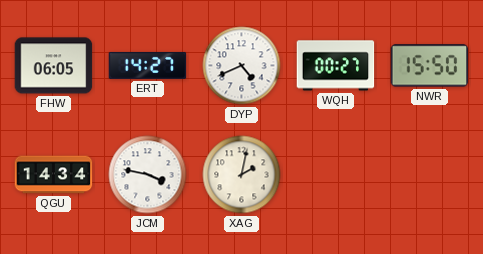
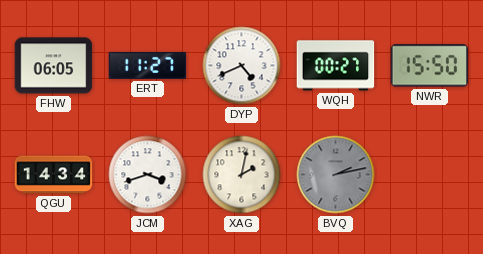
ERT: 14:27 -> 11:27 (148, 65)
JCM: 3:47 -> 3:42 (148, 175)
BVQ: none -> 2:13 (336, 175)
